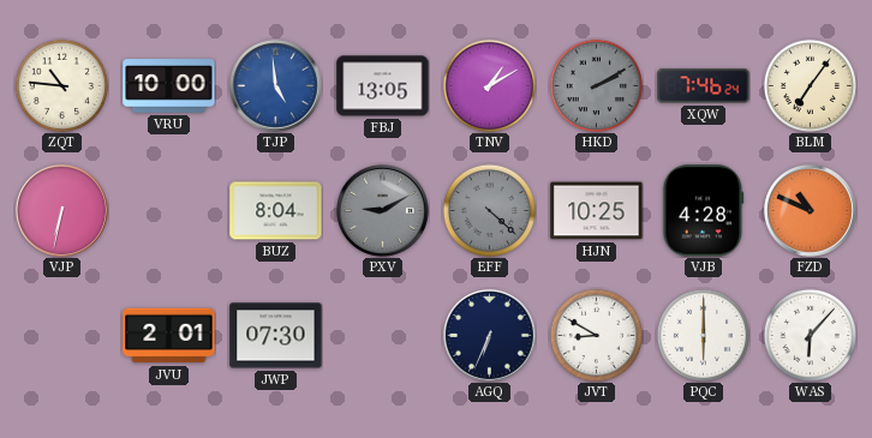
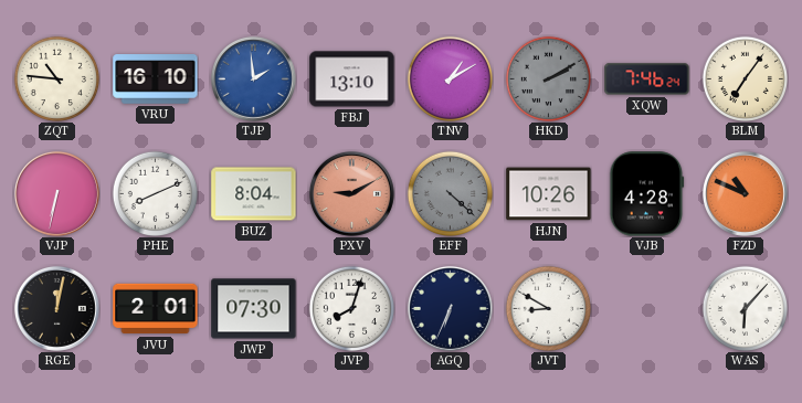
VRU: 10:00 -> 16:10 (156, 79)
TJP: 4:59 -> 1:59 (253, 78)
FBJ: 13:05 -> 13:10 (352, 79)
PHE: none -> 8:11 (155, 193)
PXV dial: grey -> salmon (351, 193)
HJN: 10:25 -> 10:26 (549, 194)
RGE: none -> 12:02 (56, 308)
JVP: none -> 8:03 (351, 308)
PQC: 6:00 -> none (703, 335)
